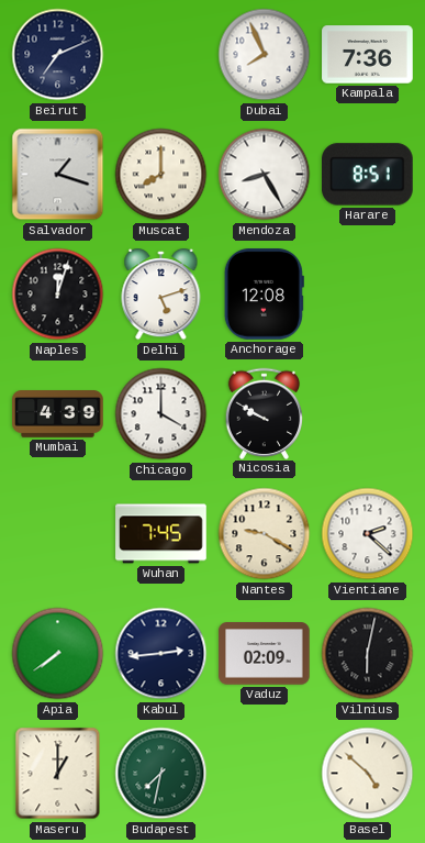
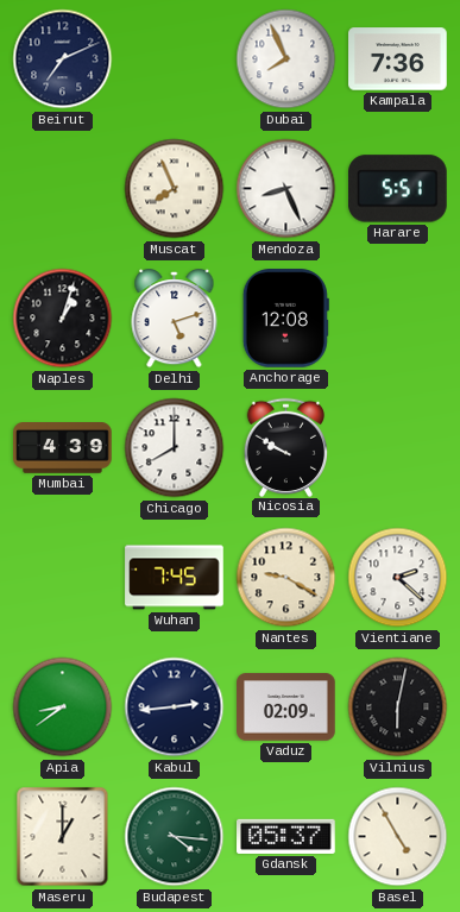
Salvador: 1:18 -> none (58, 175)
Muscat: 8:00 -> 7:56 (175, 189)
Mendoza: 8:25 -> 8:26 (286, 189)
Harare: 8:51 -> 5:51 (398, 189)
Naples: 12:03 -> 1:03 (63, 319)
Chicago: 4:00 -> 8:00 (175, 448)
Apia: 7:39 -> 8:39 (63, 707)
Budapest: 7:32 -> 4:16 (175, 837)
Gdansk: none -> 05:37 (286, 836)
Basel: 4:52 -> 4:55 (398, 837)
